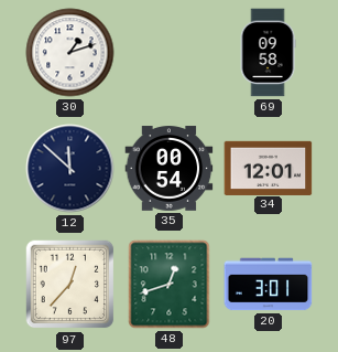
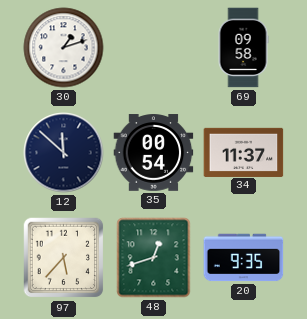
34: 12:01 -> 11:37 (244, 152)
97: 12:37 -> 5:37 (64, 258)
20: 3:01 -> 9:35 (244, 258)
